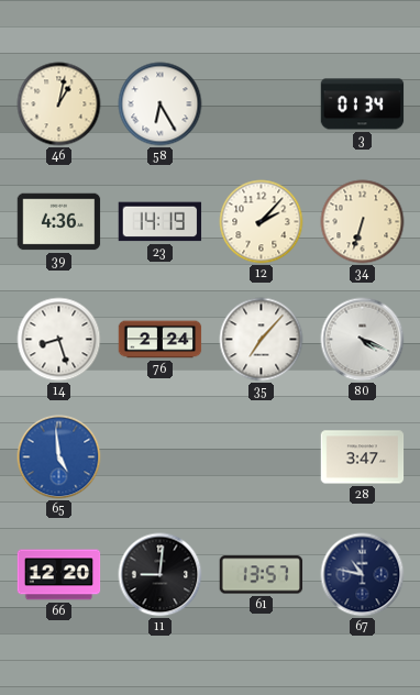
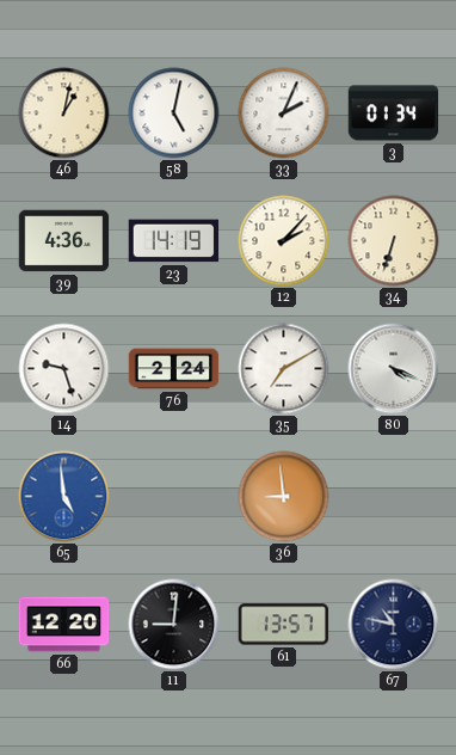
58: 6:25 -> 5:02 (174, 113)
33: none -> 2:04 (284, 113)
14: 8:27 -> 9:27 (64, 369)
35: 7:07 -> 7:10 (284, 369)
36: none -> 8:59 (284, 497)
28: 3:47 -> none (363, 457)
